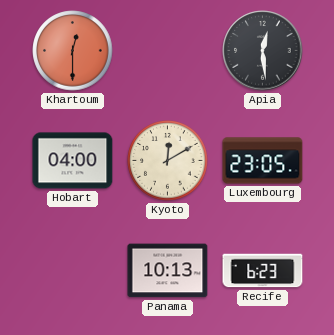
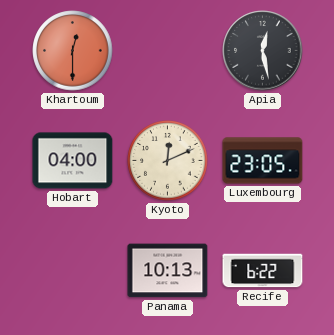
Apia: 12:29 -> 12:28 (263, 51)
Kyoto: 12:10 -> 12:11 (168, 161)
Recife: 6:23 -> 6:22 (263, 271)
